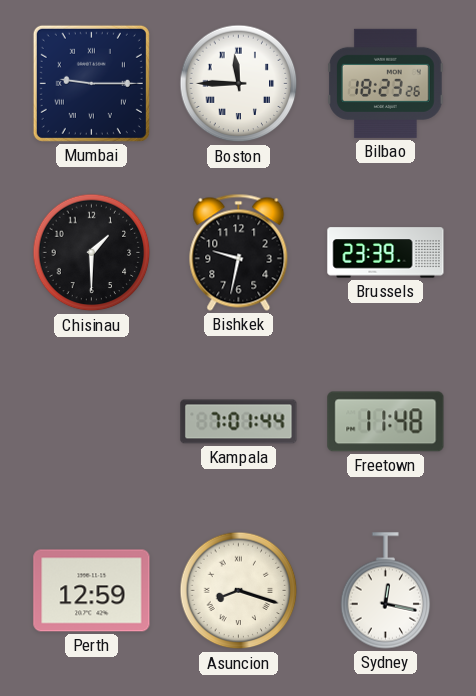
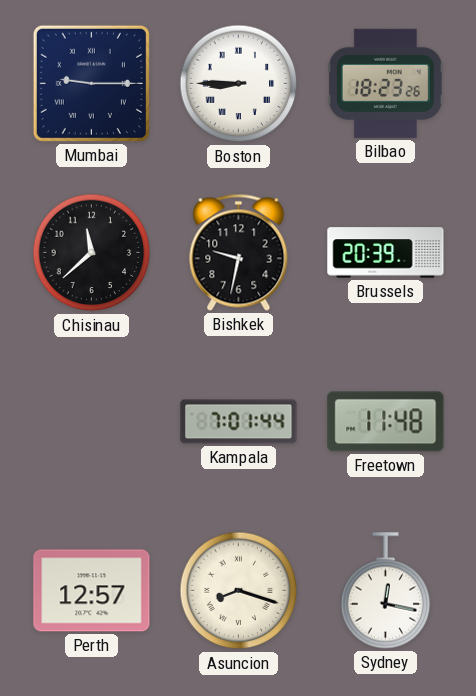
Boston: 11:45 -> 8:45 (239, 84)
Chisinau: 1:30 -> 11:38 (92, 253)
Brussels: 23:39 -> 20:39 (386, 253)
Perth: 12:59 -> 12:57 (92, 591)
